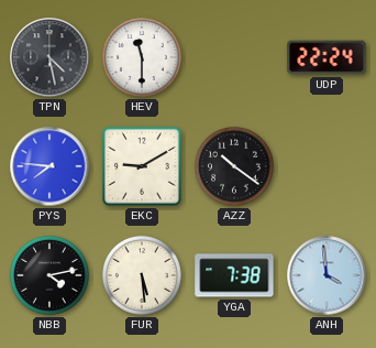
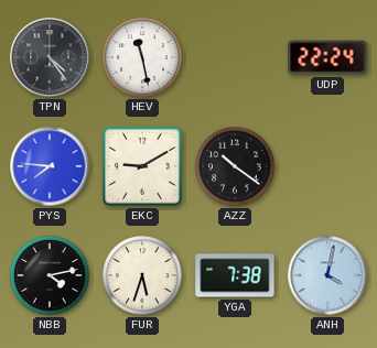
TPN: 4:28 -> 4:24 (50, 57)
HEV: 11:30 -> 11:28 (143, 58)
FUR: 5:29 -> 5:33 (143, 276)
ANH: 3:59 -> 4:02 (327, 275)
